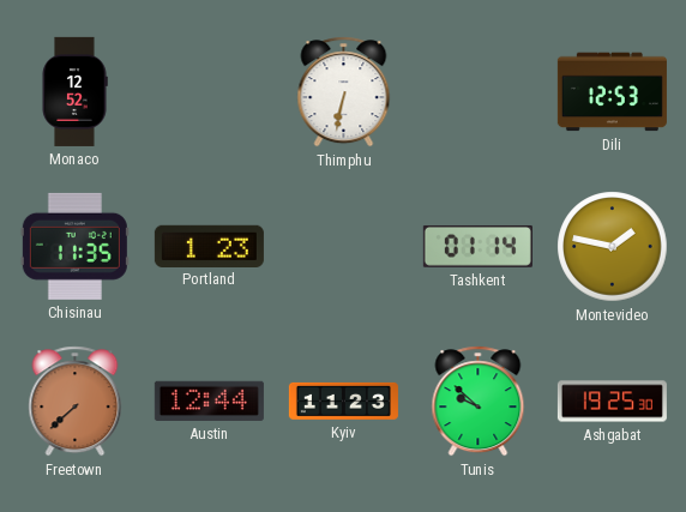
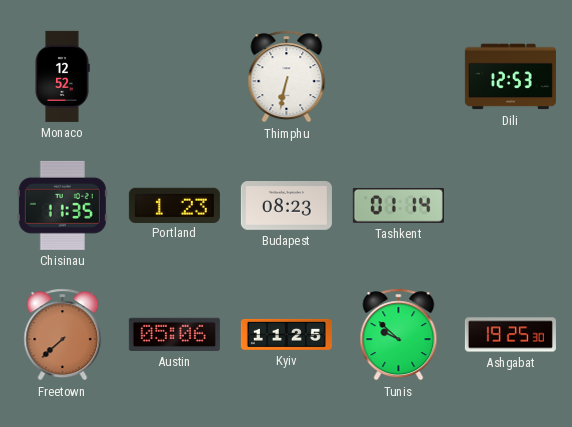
Budapest: none -> 08:23 (286, 206)
Montevideo: 1:47 -> none (613, 247)
Austin: 12:44 -> 05:06 (174, 334)
Kyiv: 11:23 -> 11:25 (286, 334)
